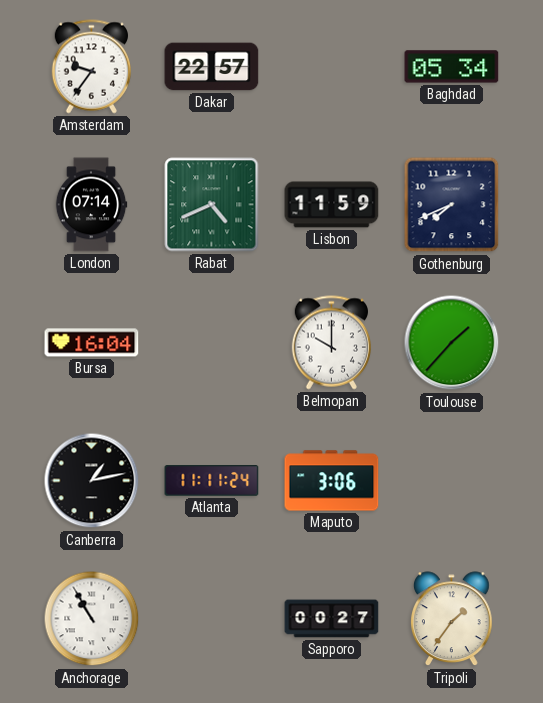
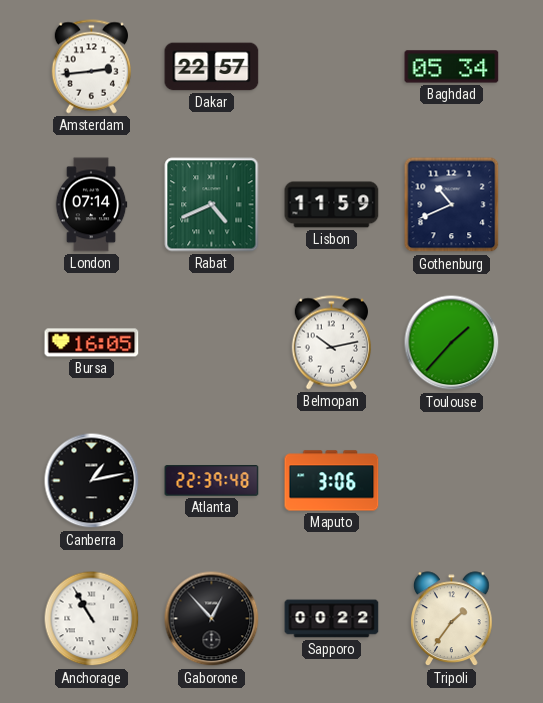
Amsterdam: 9:36 -> 2:44 (91, 67)
Gothenburg: 7:41 -> 10:41 (452, 205)
Bursa: 16:04 -> 16:05 (92, 343)
Belmopan: 10:00 -> 10:13 (331, 343)
Atlanta: 11:11 -> 22:39 (212, 481)
Gaborone: none -> 12:53 (212, 619)
Sapporo: 00:27 -> 00:22 (332, 619)
